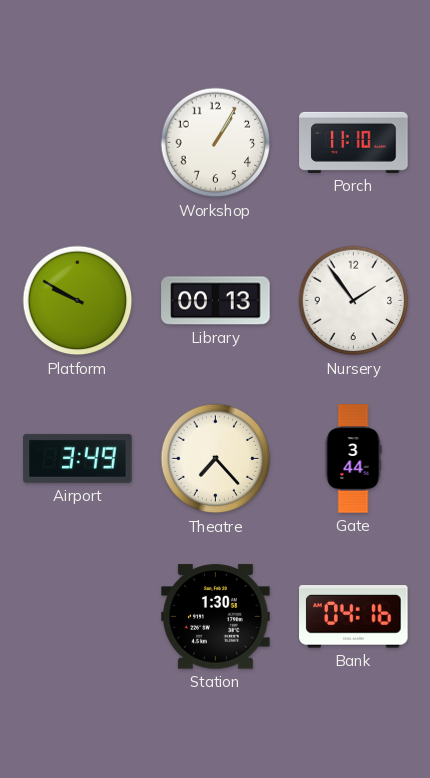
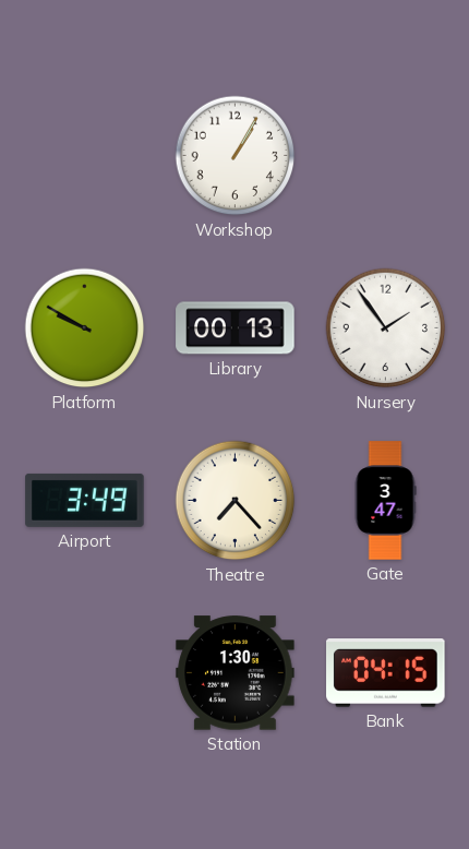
Porch: 11:10 -> none (354, 142)
Gate: 3:44 -> 3:47 (385, 501)
Bank: 04:16 -> 04:15 (386, 673)
